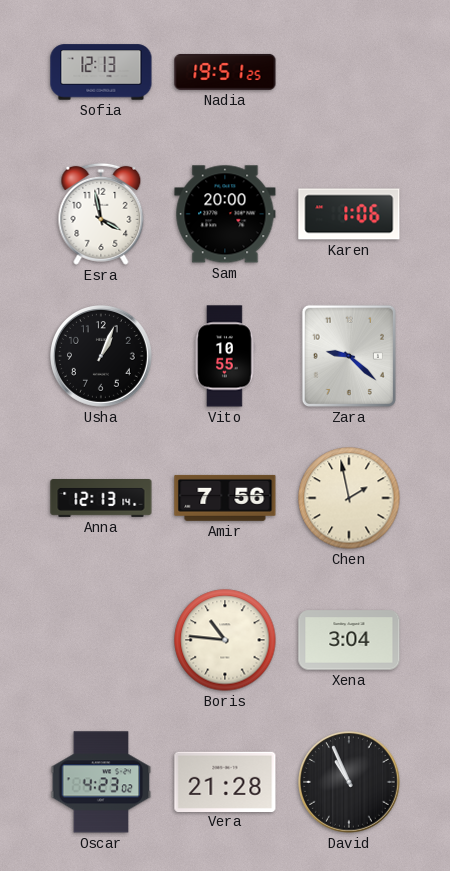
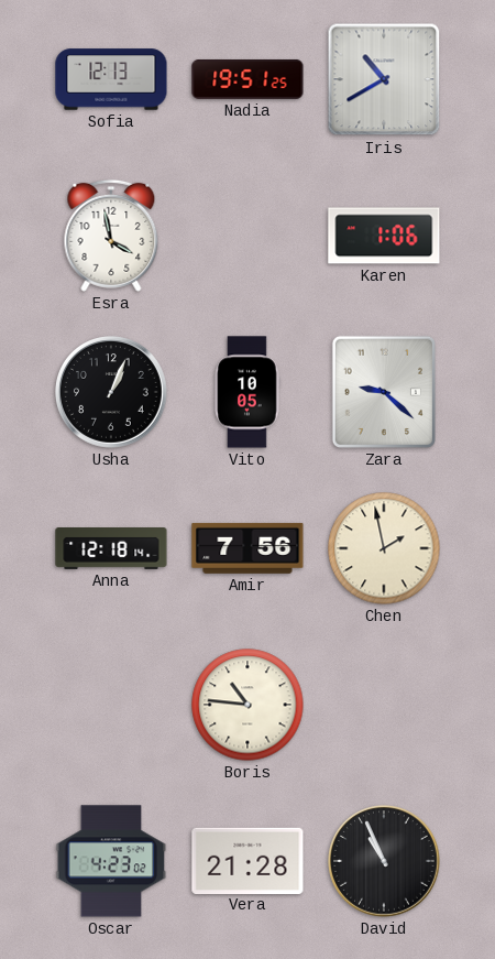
Iris: none -> 10:40 (384, 79)
Sam: 20:00 -> none (225, 214)
Vito: 10:55 -> 10:05 (248, 392)
Anna: 12:13 -> 12:18 (111, 549)
Xena: 3:04 -> none (349, 640)
